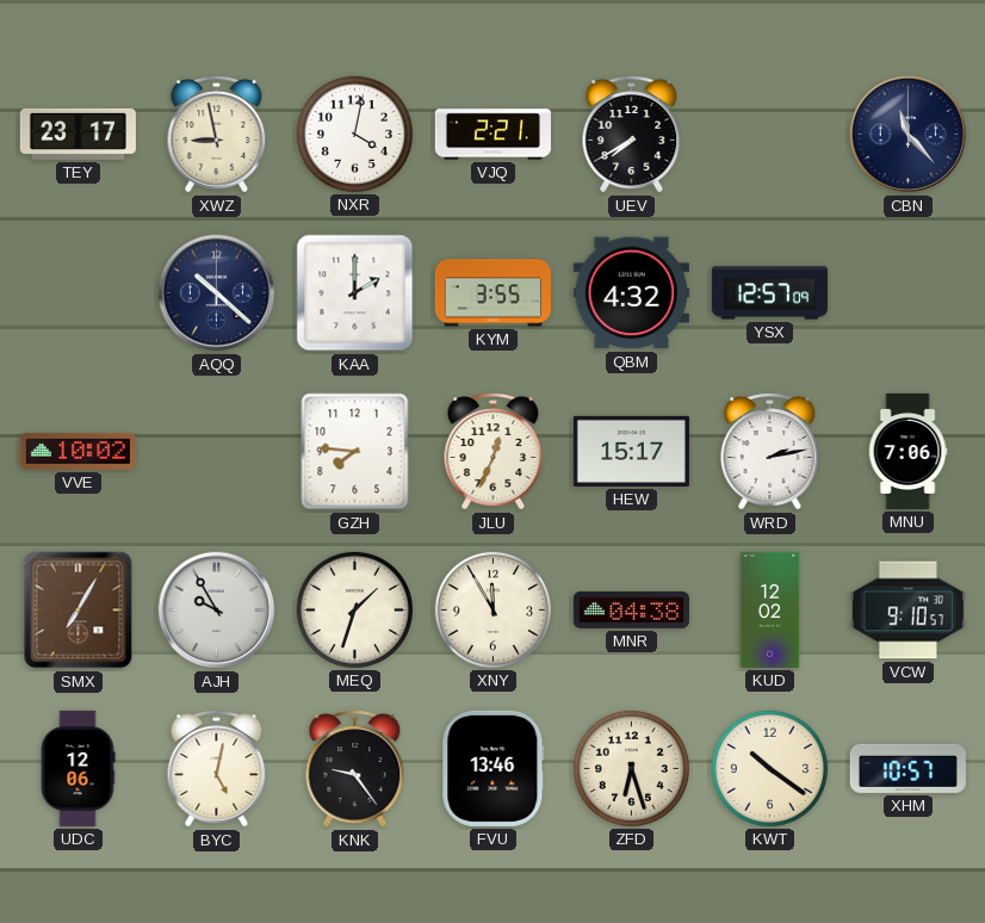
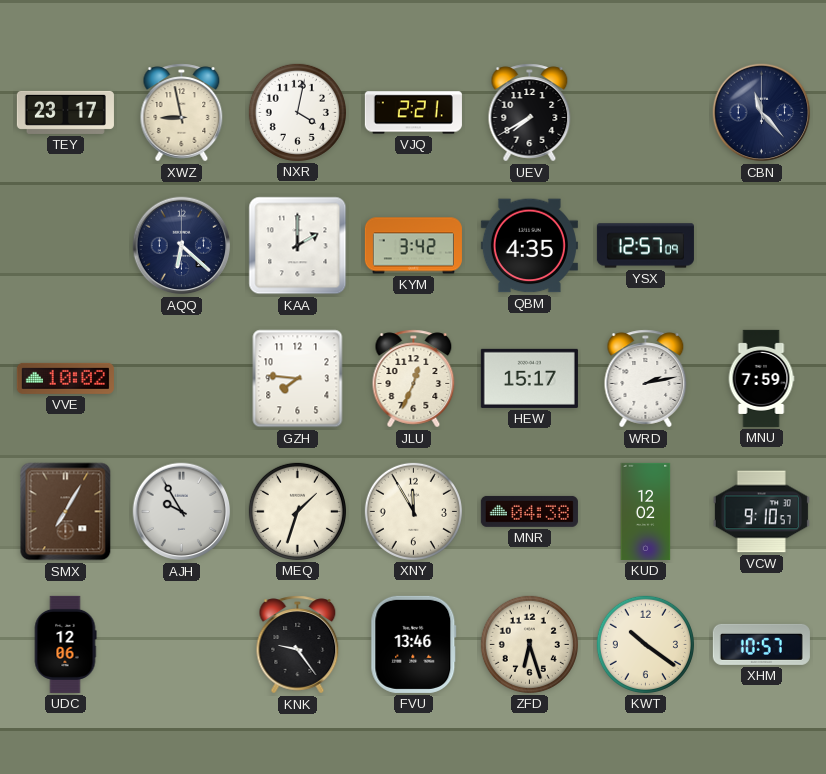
AQQ: 10:22 -> 6:22 (182, 246)
KYM: 3:55 -> 3:42 (413, 246)
QBM: 4:32 -> 4:35 (529, 246)
MNU: 7:06 -> 7:59 (761, 378)
BYC: 5:02 -> none (217, 769)
